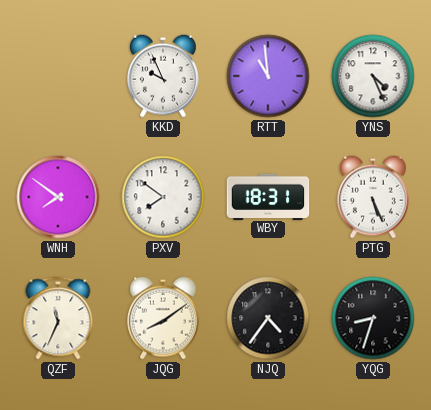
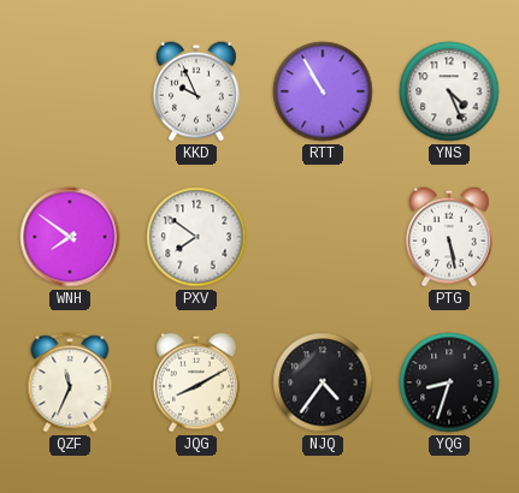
RTT: 10:59 -> 10:55 (323, 91)
WBY: 18:31 -> none (268, 196)
PTG: 5:26 -> 5:28 (449, 237)
JQG: 8:09 -> 8:10 (196, 382)
